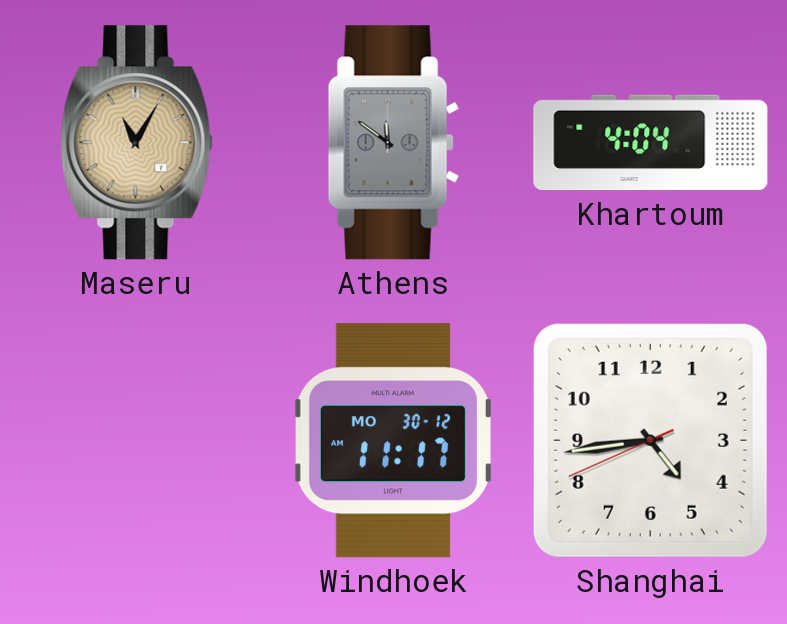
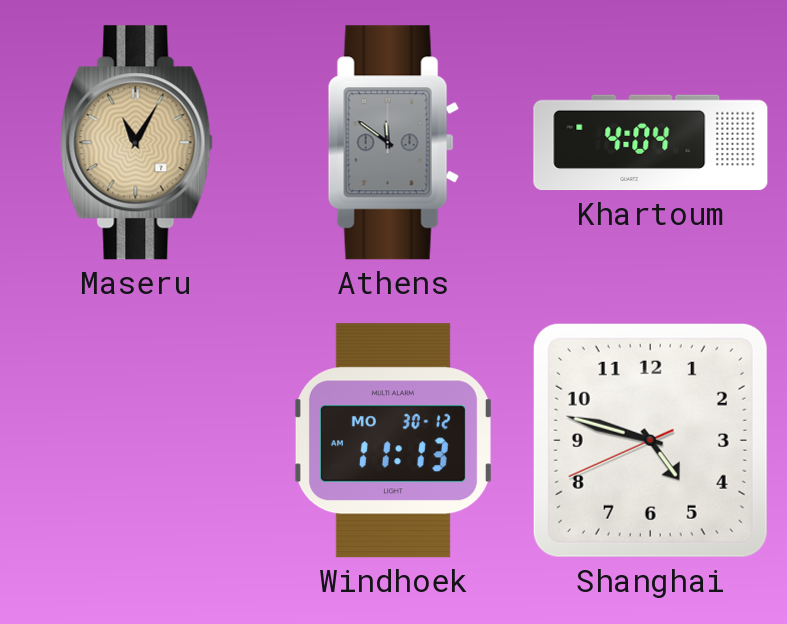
Windhoek: 11:17 -> 11:13 (393, 441)
Shanghai: 4:43 -> 4:47 (650, 440)
